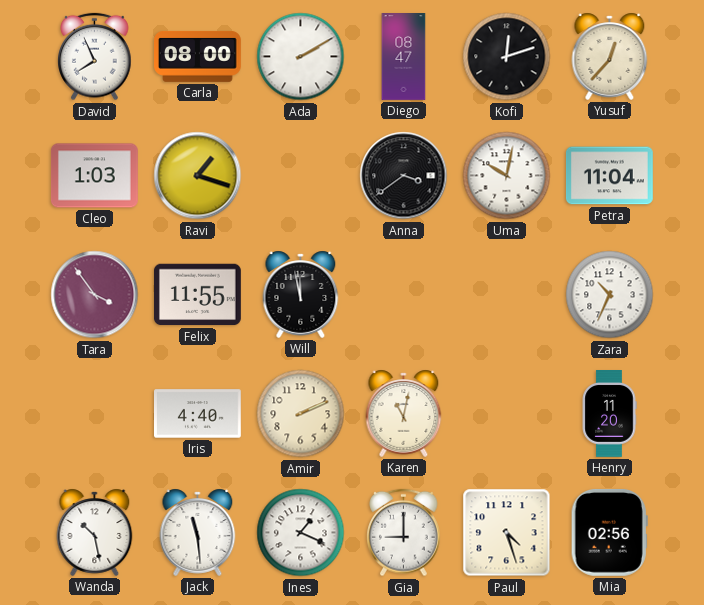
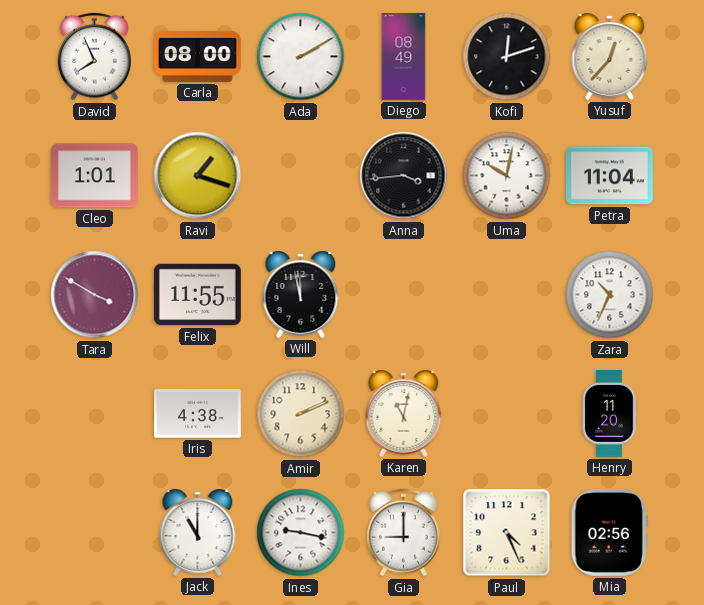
Diego: 08:47 -> 08:49 (404, 57)
Cleo: 1:03 -> 1:01 (95, 176)
Anna: 3:39 -> 3:44 (404, 176)
Tara: 3:54 -> 3:50 (95, 295)
Iris: 4:40 -> 4:38 (198, 414)
Wanda: 10:28 -> none (95, 532)
Jack: 11:29 -> 11:00 (198, 532)
Ines: 1:19 -> 9:17 (301, 533)
Paul: 4:27 -> 4:26 (507, 533)
